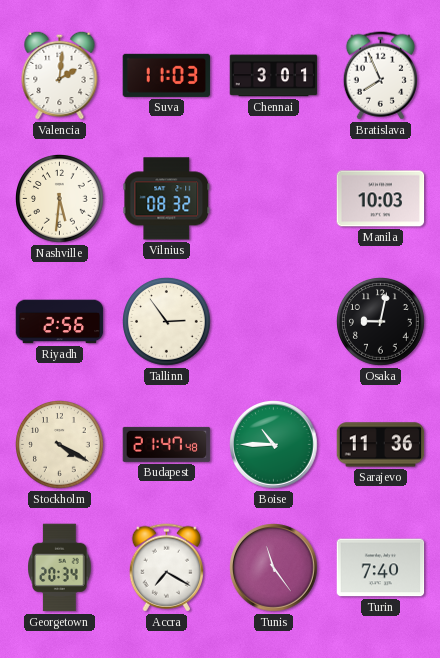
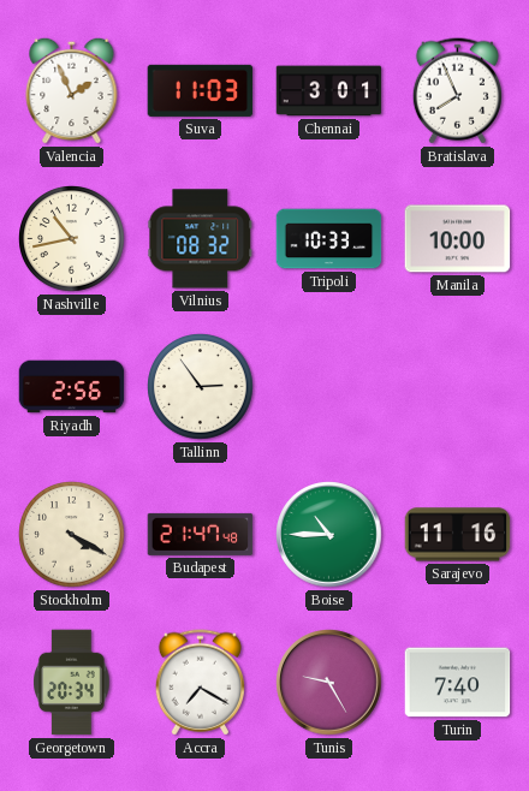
Valencia: 2:01 -> 1:56 (72, 90)
Nashville: 5:31 -> 10:43 (72, 239)
Tripoli: none -> 10:33 (329, 239)
Manila: 10:03 -> 10:00 (458, 239)
Osaka: 9:02 -> none (381, 322)
Sarajevo: 11:36 -> 11:16 (458, 535)
Tunis: 11:24 -> 9:25 (329, 683)
